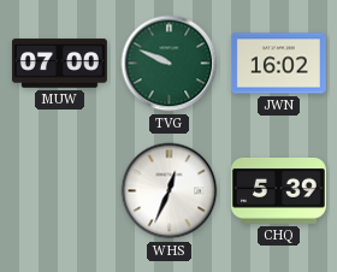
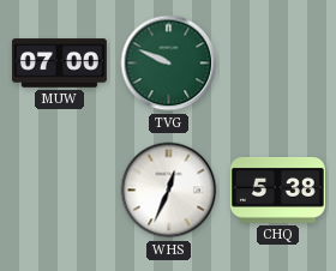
JWN: 16:02 -> none (278, 64)
CHQ: 5:39 -> 5:38 (277, 191)
